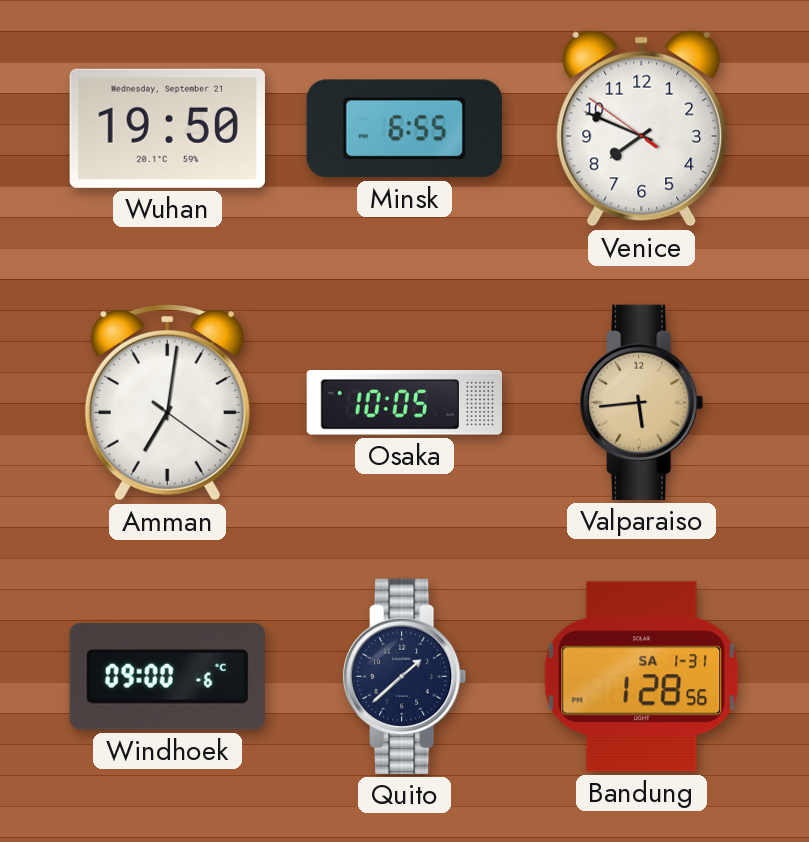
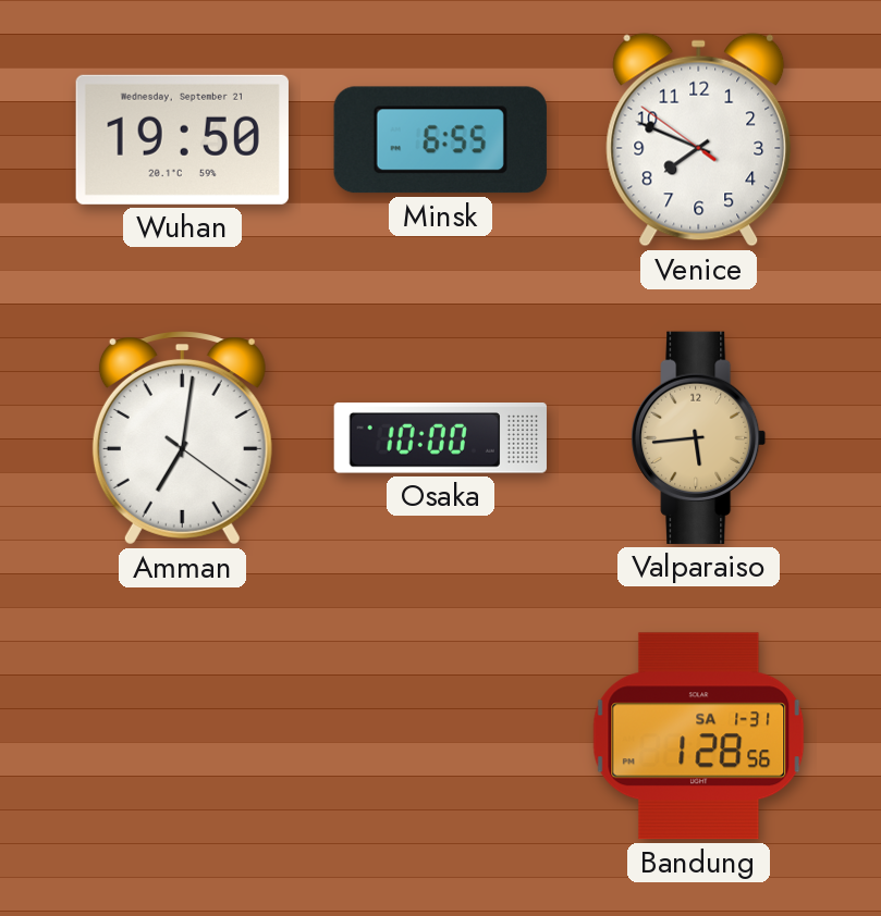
Osaka: 10:05 -> 10:00 (440, 438)
Windhoek: 09:00 -> none (167, 676)
Quito: 1:38 -> none (405, 676)
